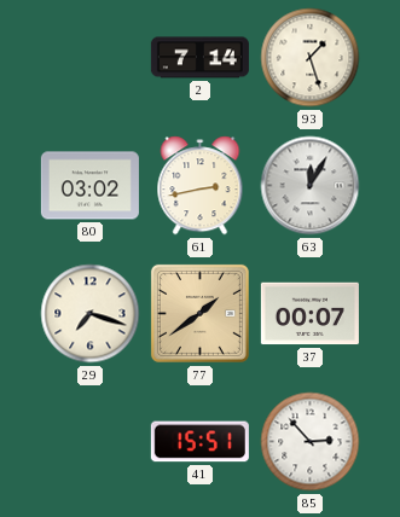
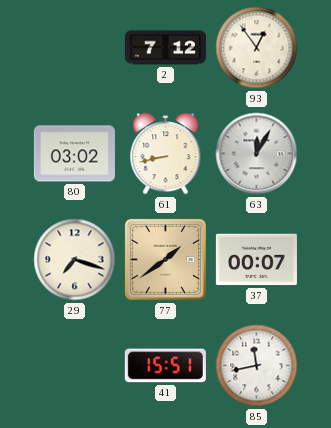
2: 7:14 -> 7:12 (165, 48)
93: 1:27 -> 12:54 (257, 48)
61: 2:43 -> 8:43 (166, 154)
85: 2:53 -> 11:43 (257, 366)
